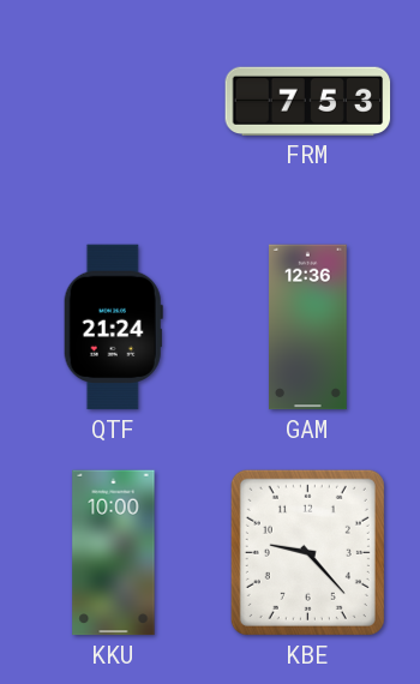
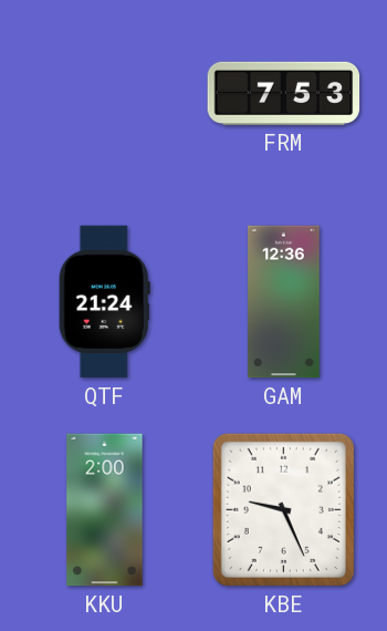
KKU: 10:00 -> 2:00 (105, 510)
KBE: 9:23 -> 9:26 (283, 509)
